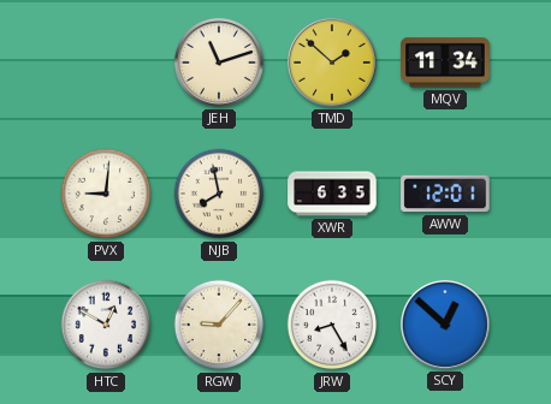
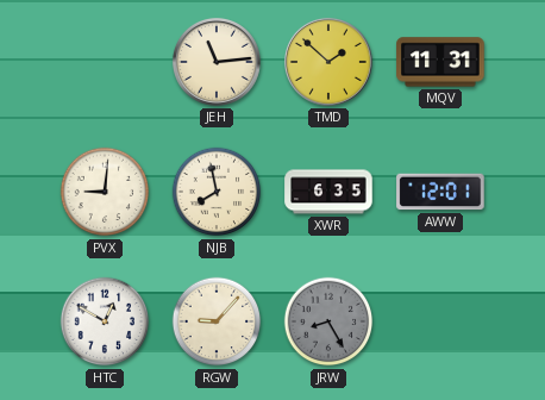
JEH: 11:12 -> 11:14 (217, 62)
MQV: 11:34 -> 11:31 (440, 62)
JRW dial: white -> grey (328, 321)
SCY: 12:52 -> none (445, 325)
